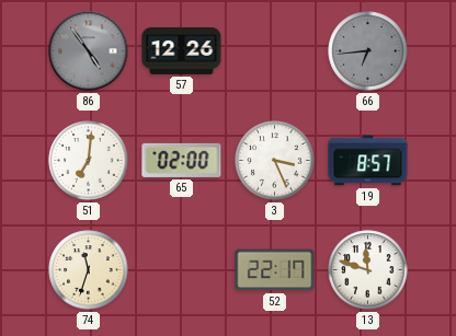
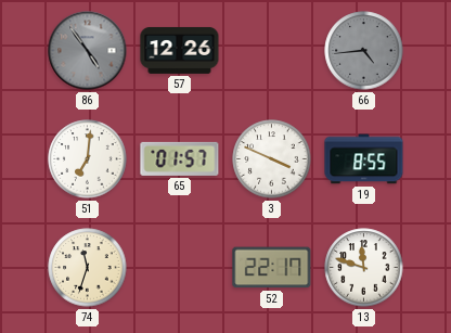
66: 6:44 -> 4:44 (364, 51)
65: 02:00 -> 01:57 (180, 158)
3: 3:26 -> 3:49 (272, 159)
19: 8:57 -> 8:55 (364, 159)
